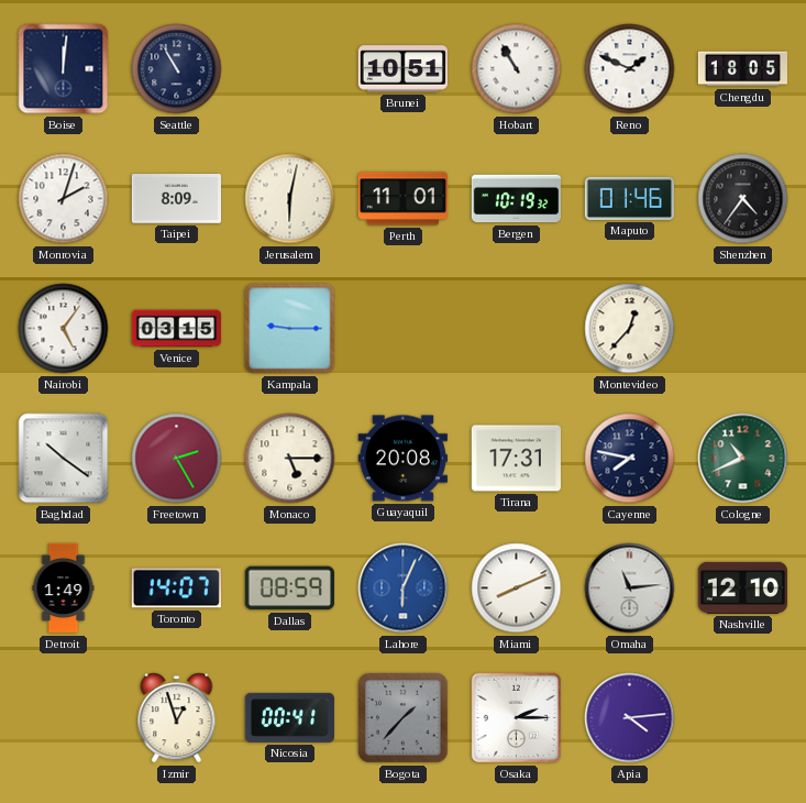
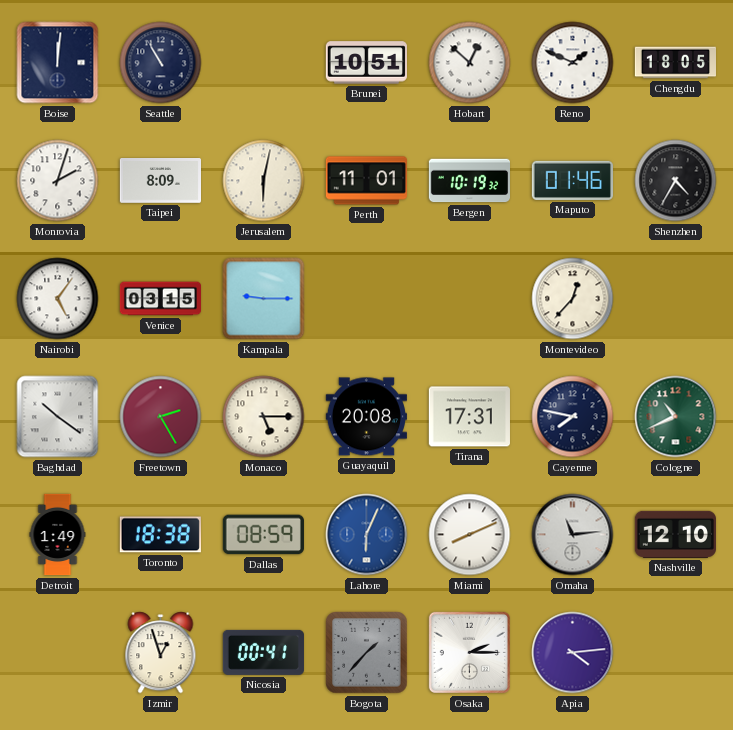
Hobart: 10:55 -> 12:52 (470, 63)
Shenzhen: 4:36 -> 4:35 (676, 181)
Toronto: 14:07 -> 18:38 (160, 535)
